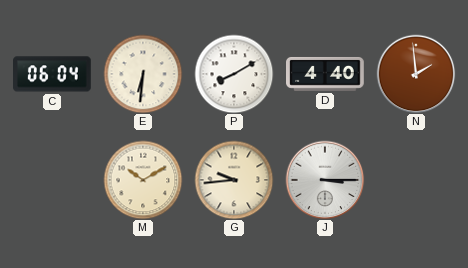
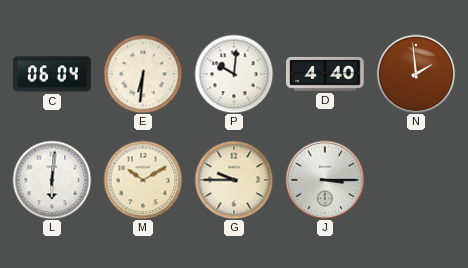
P: 8:10 -> 10:01 (234, 74)
L: none -> 6:01 (52, 180)
G: 9:44 -> 9:45 (234, 180)
